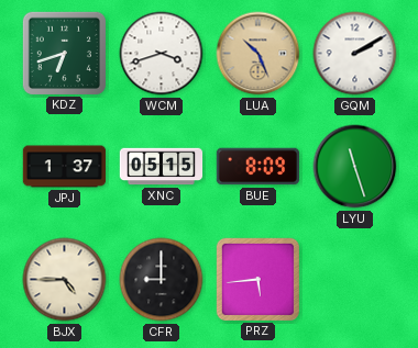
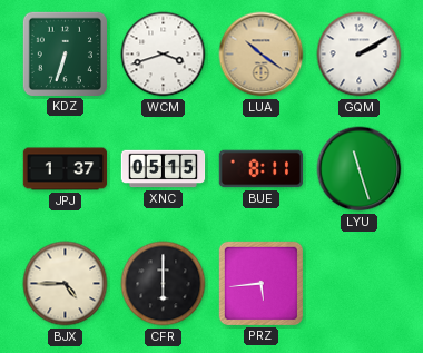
KDZ: 6:42 -> 6:33 (65, 53)
LUA: 10:26 -> 10:21 (262, 55)
BUE: 8:09 -> 8:11 (262, 169)
CFR: 9:00 -> 6:00 (164, 284)
